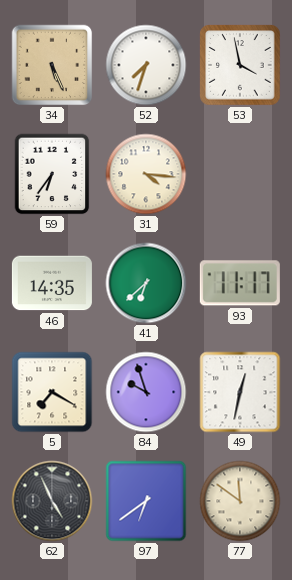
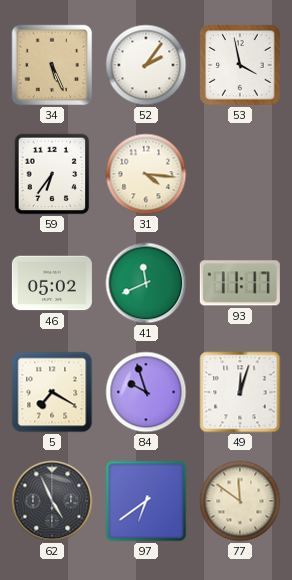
52: 7:33 -> 2:06 (146, 65)
46: 14:35 -> 05:02 (52, 283)
41: 6:38 -> 11:41 (146, 283)
49: 12:32 -> 12:03 (240, 392)
